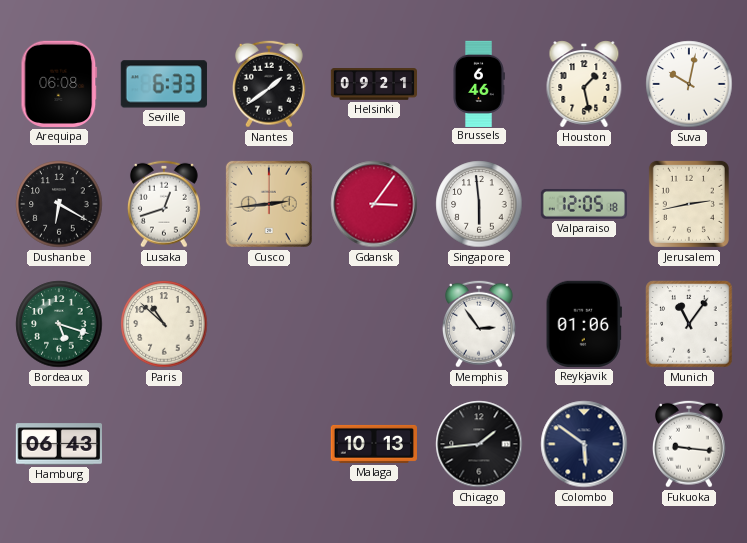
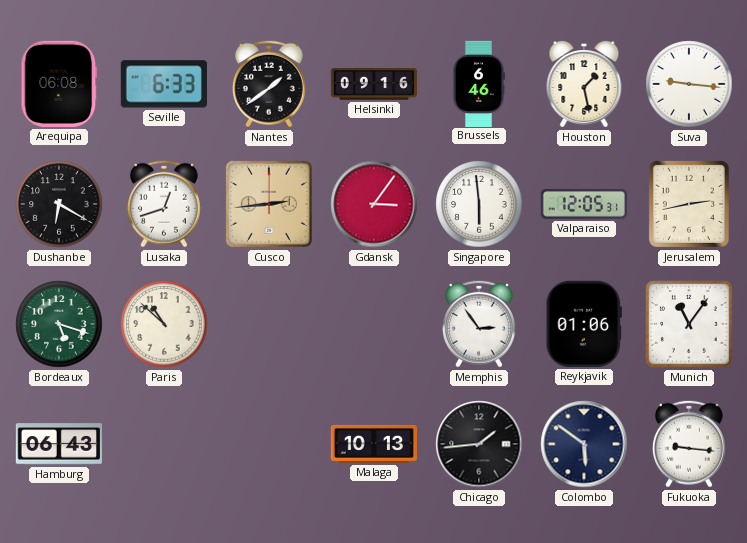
Helsinki: 09:21 -> 09:16 (374, 84)
Suva: 10:02 -> 9:16 (689, 84)
Valparaiso: 12:05:18 -> 12:05:31 (583, 204)
